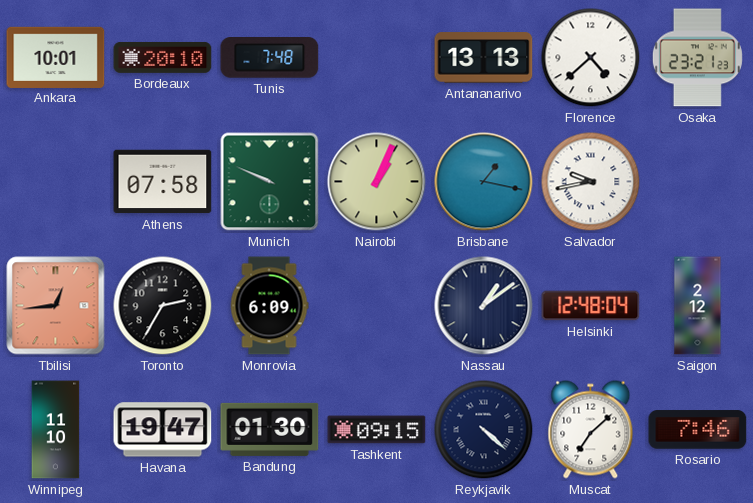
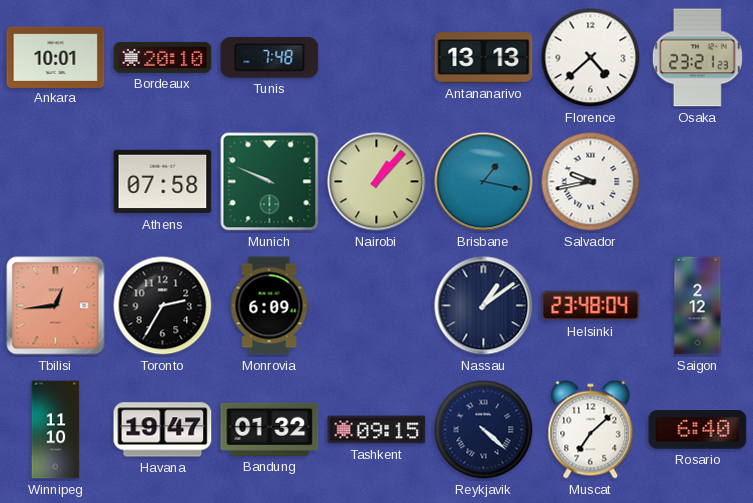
Nairobi: 1:04 -> 1:07 (377, 182)
Helsinki: 12:48 -> 23:48 (591, 306)
Bandung: 01:30 -> 01:32 (270, 429)
Rosario: 7:46 -> 6:40 (698, 430)
